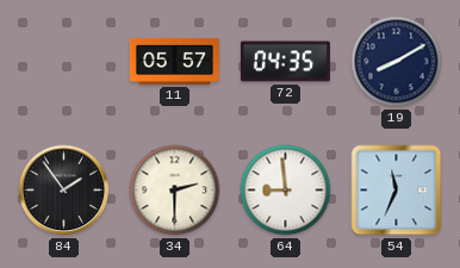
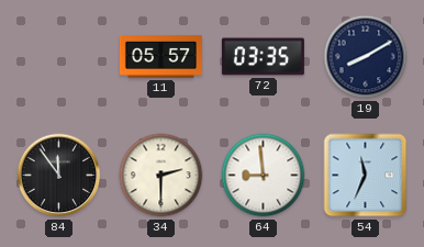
72: 04:35 -> 03:35 (263, 57)
84: 1:54 -> 11:54 (59, 176)
